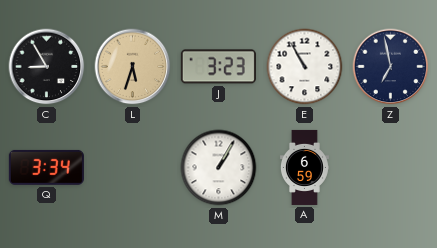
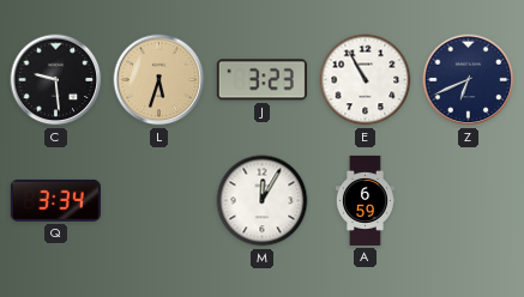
C: 8:55 -> 9:29 (56, 80)
Z: 6:58 -> 6:41 (469, 80)
M: 1:05 -> 12:05 (263, 201)
